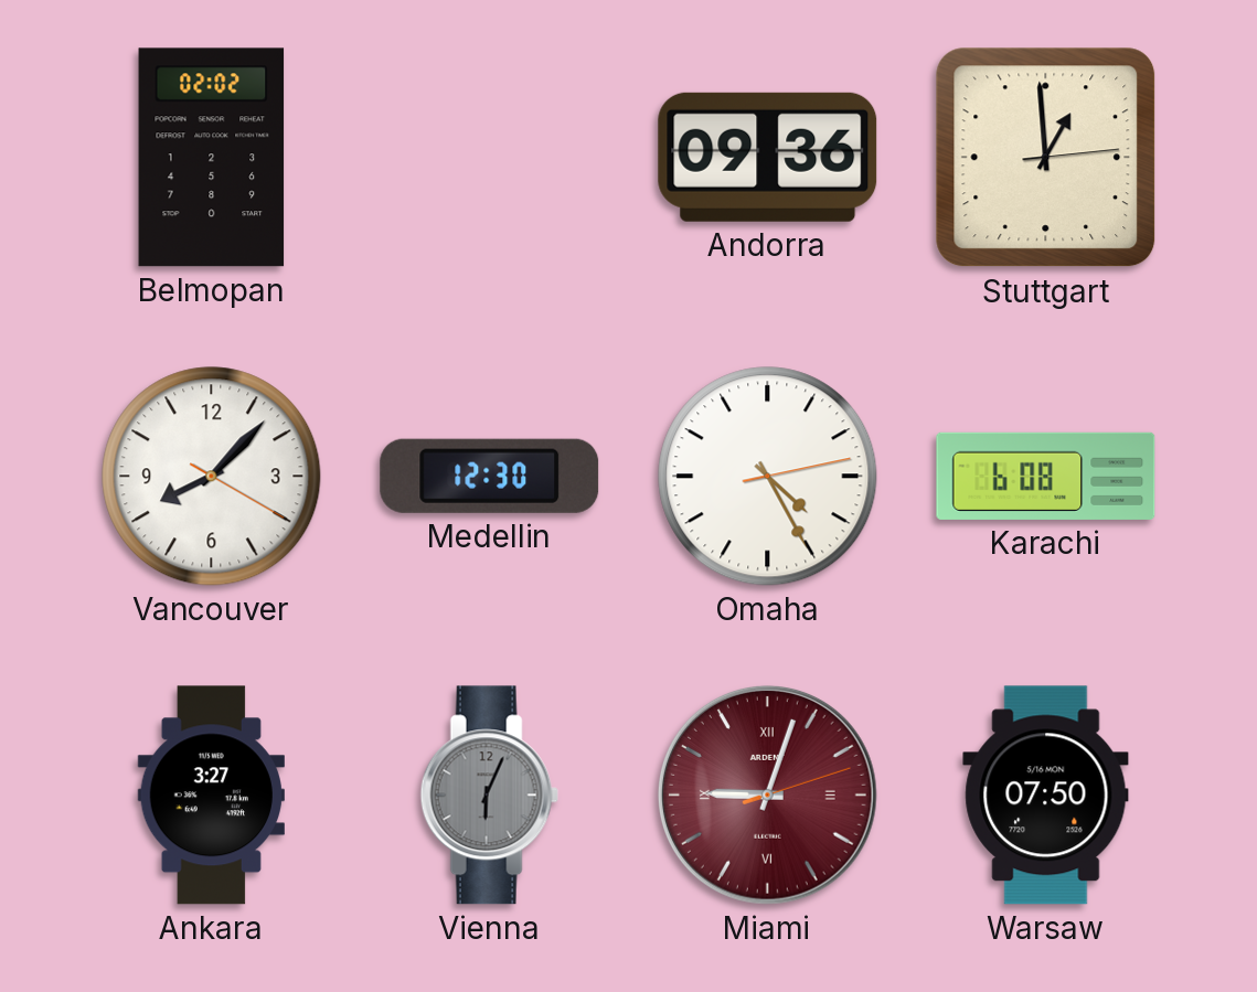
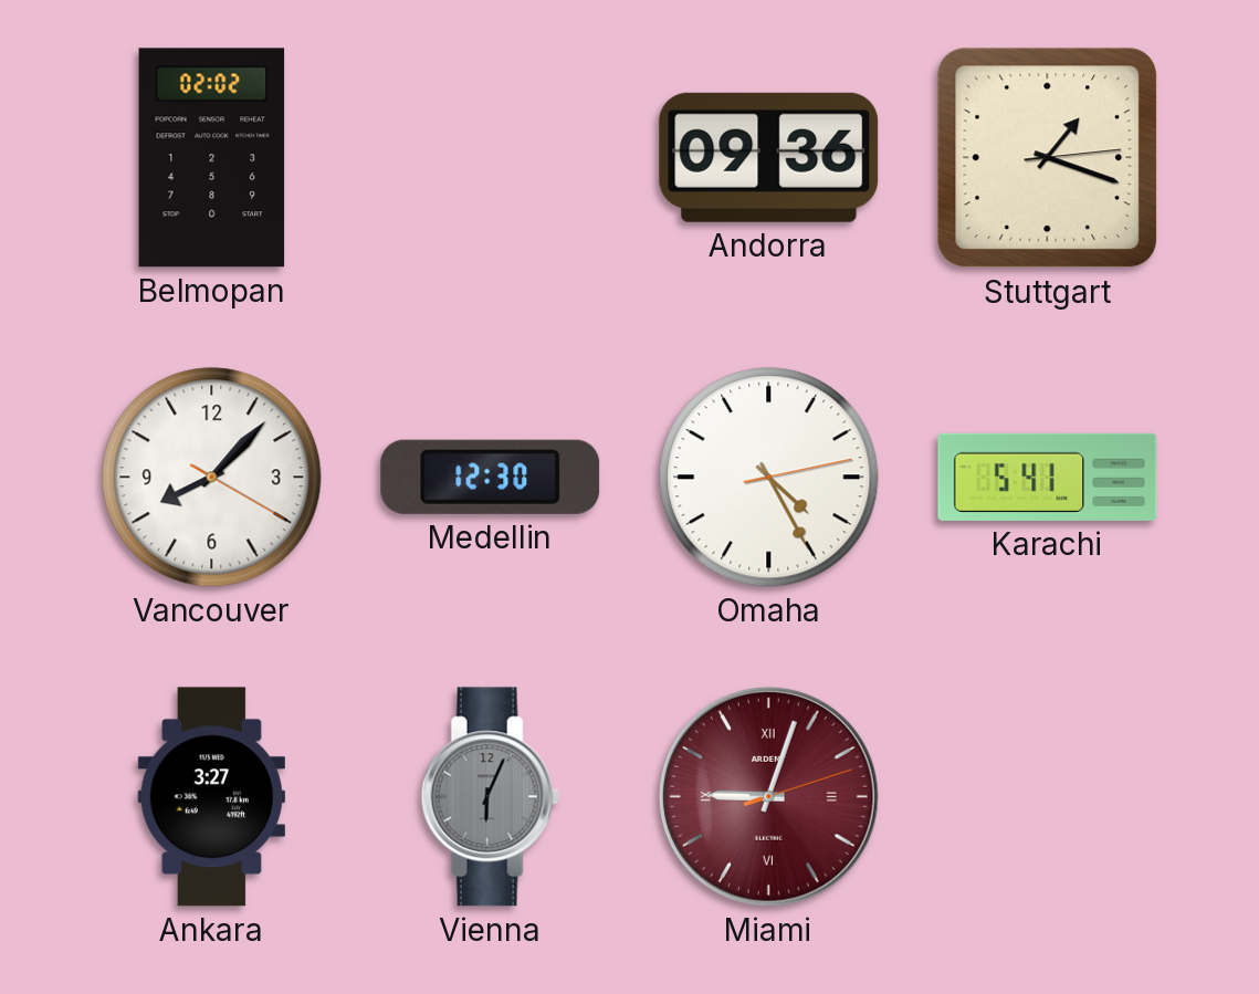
Stuttgart: 12:59 -> 1:18 (1048, 158)
Karachi: 6:08 -> 5:41 (1048, 477)
Warsaw: 07:50 -> none (1046, 796)
